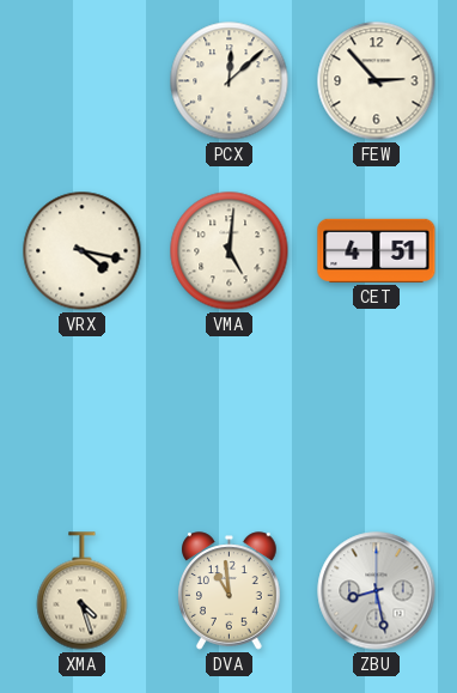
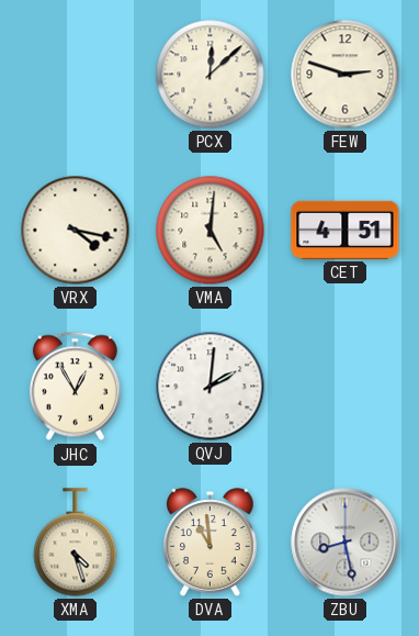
FEW: 2:53 -> 2:48 (346, 75)
JHC: none -> 12:55 (75, 387)
QVJ: none -> 2:01 (211, 387)
